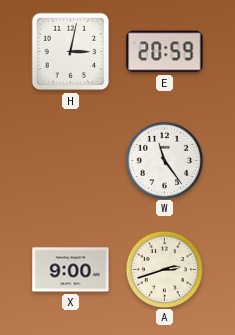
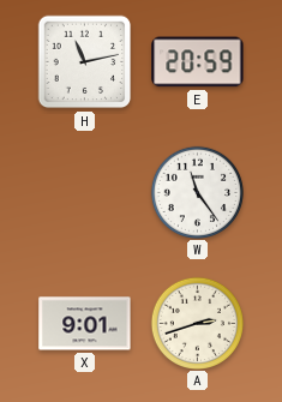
H: 3:02 -> 11:13 (85, 62)
X: 9:00 -> 9:01 (85, 324)
